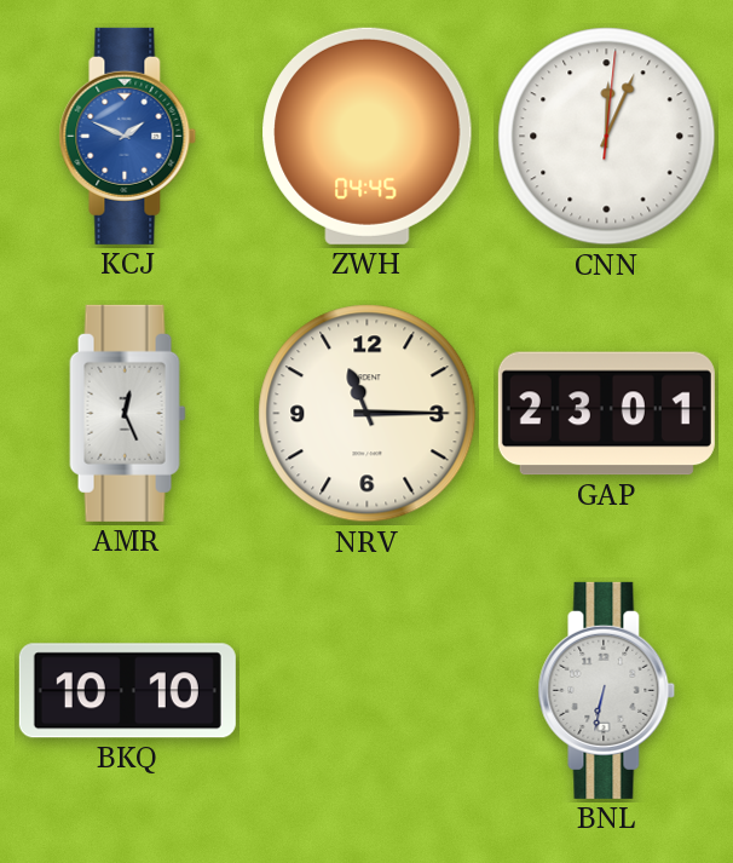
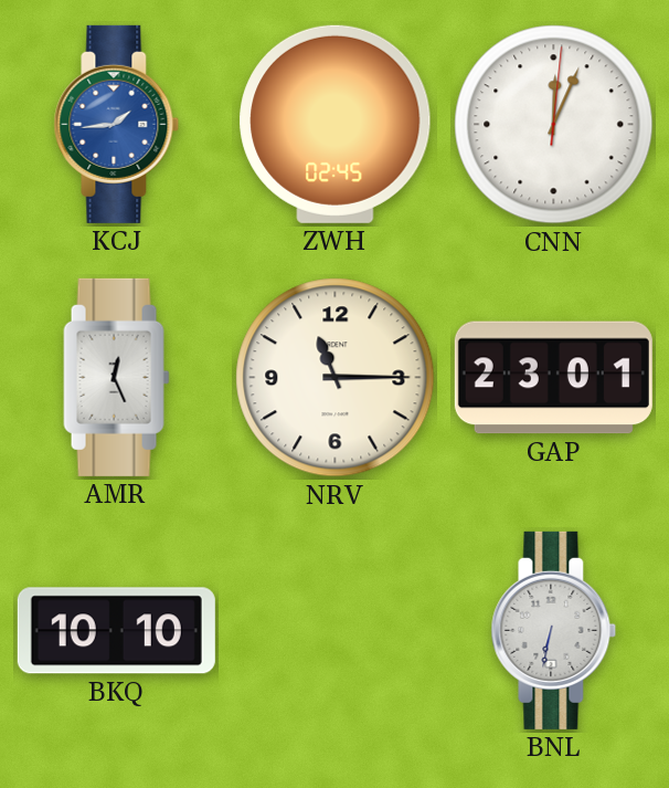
KCJ: 1:49 -> 1:44 (117, 124)
ZWH: 04:45 -> 02:45 (336, 124)
